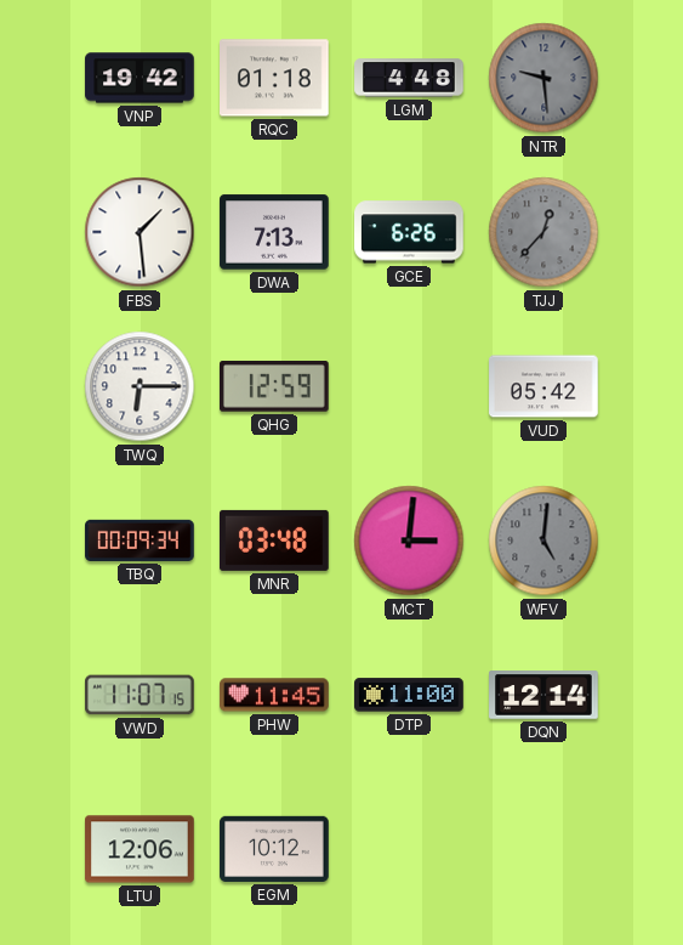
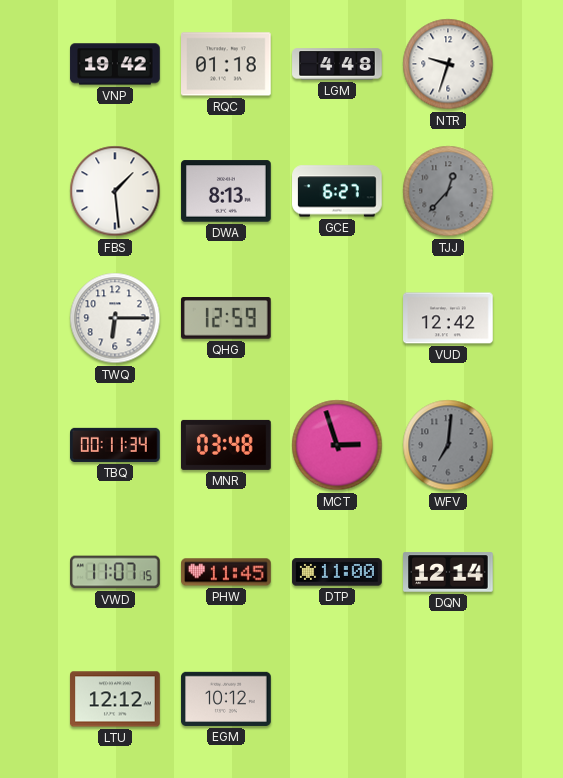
NTR: 9:29 -> 9:33 (448, 64)
NTR dial: grey -> white (448, 64)
DWA: 7:13 -> 8:13 (226, 191)
GCE: 6:26 -> 6:27 (337, 191)
VUD: 05:42 -> 12:42 (448, 318)
TBQ: 00:09 -> 00:11 (115, 445)
MCT: 3:01 -> 2:57 (337, 445)
WFV: 5:01 -> 7:01 (448, 445)
LTU: 12:06 -> 12:12 (115, 699)
